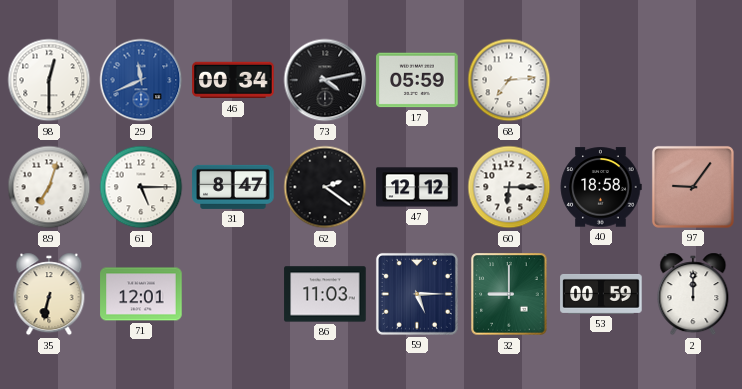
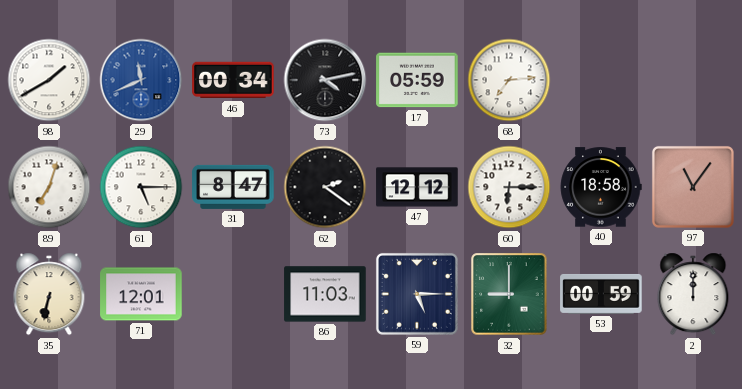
98: 12:30 -> 1:40 (49, 80)
97: 9:06 -> 11:06 (693, 187)
